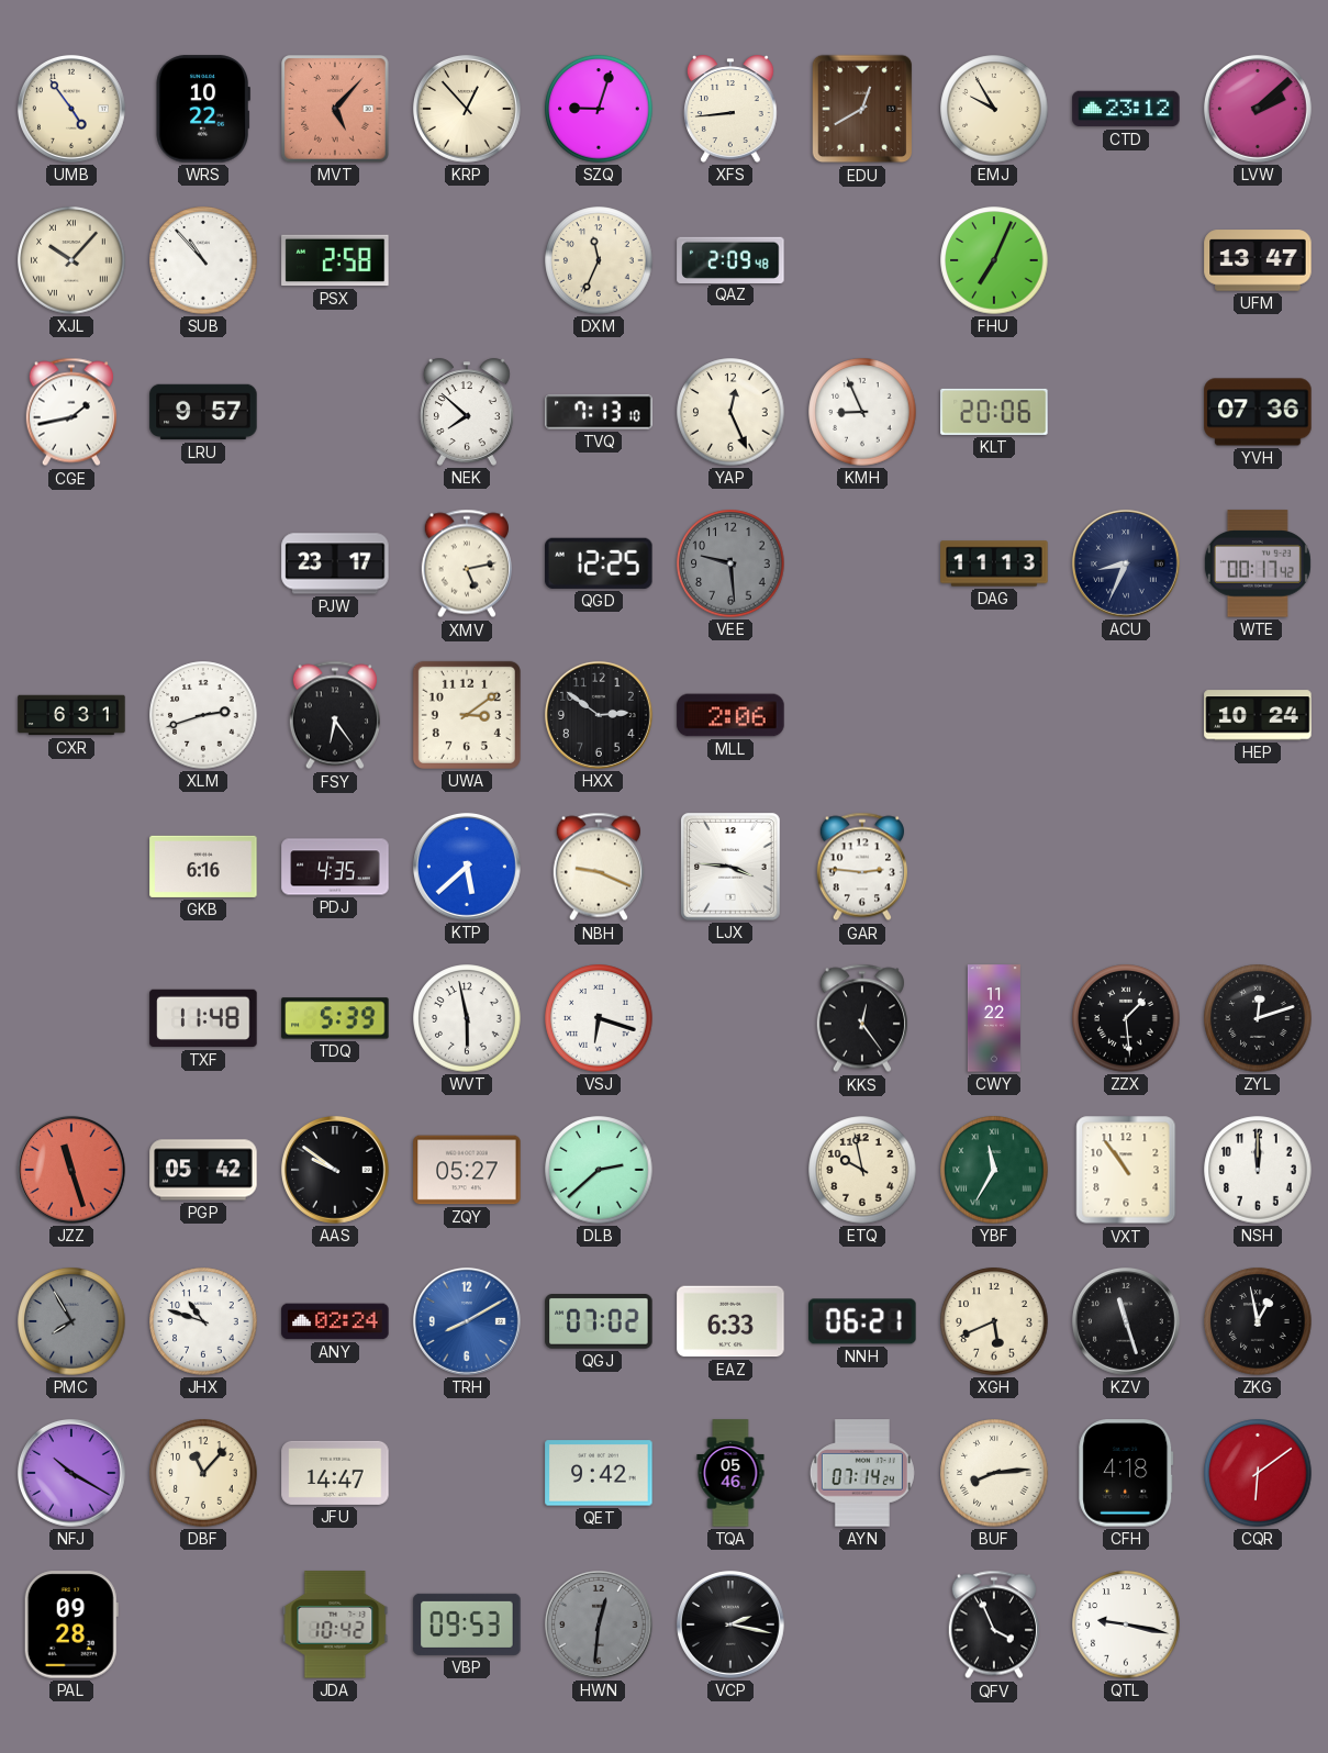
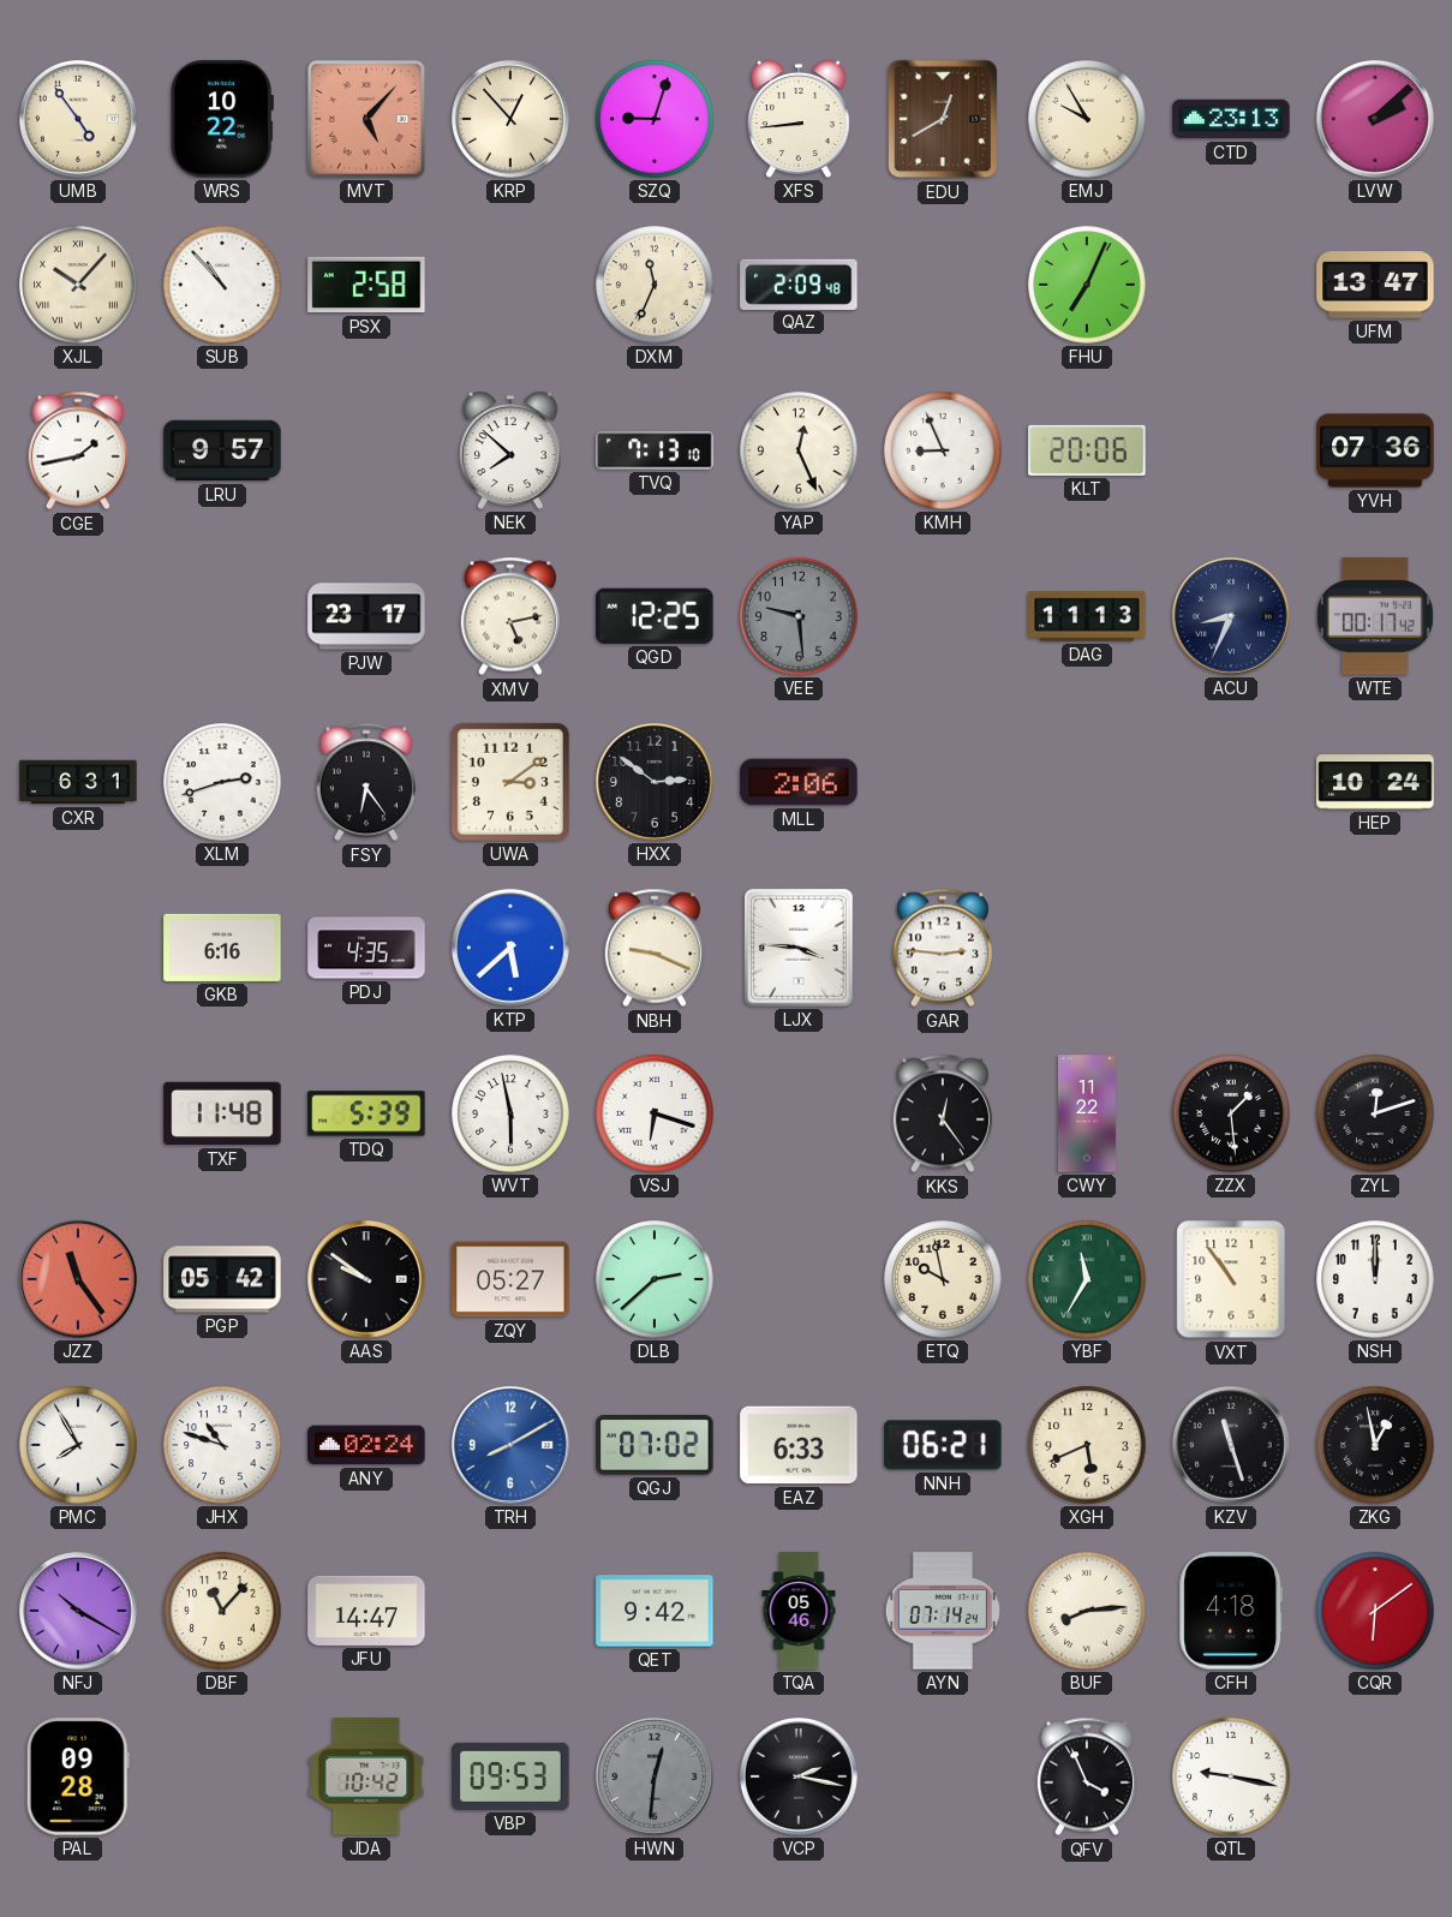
CTD: 23:12 -> 23:13 (1231, 119)
JZZ: 11:27 -> 11:24 (78, 1279)
PMC dial: grey -> white (78, 1445)
